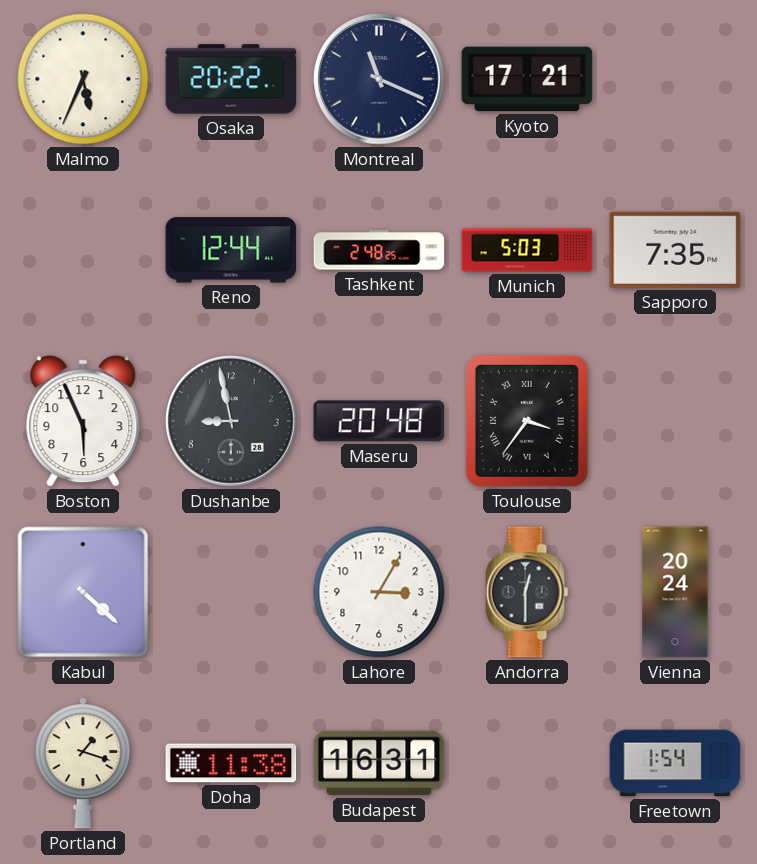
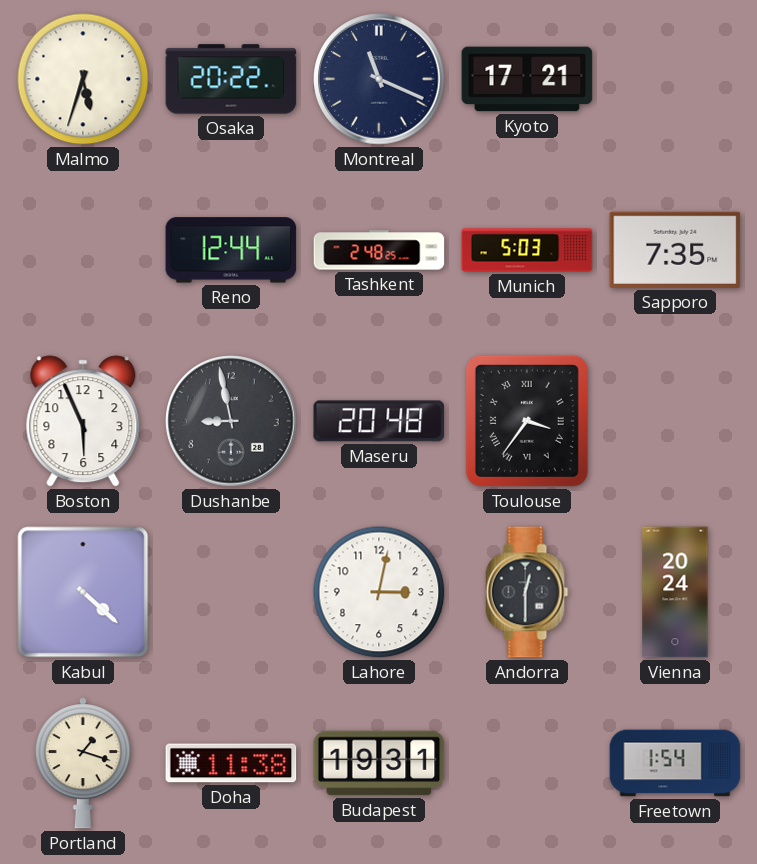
Malmo: 5:34 -> 5:33 (83, 79)
Lahore: 3:05 -> 3:02 (379, 592)
Budapest: 16:31 -> 19:31 (379, 763)
